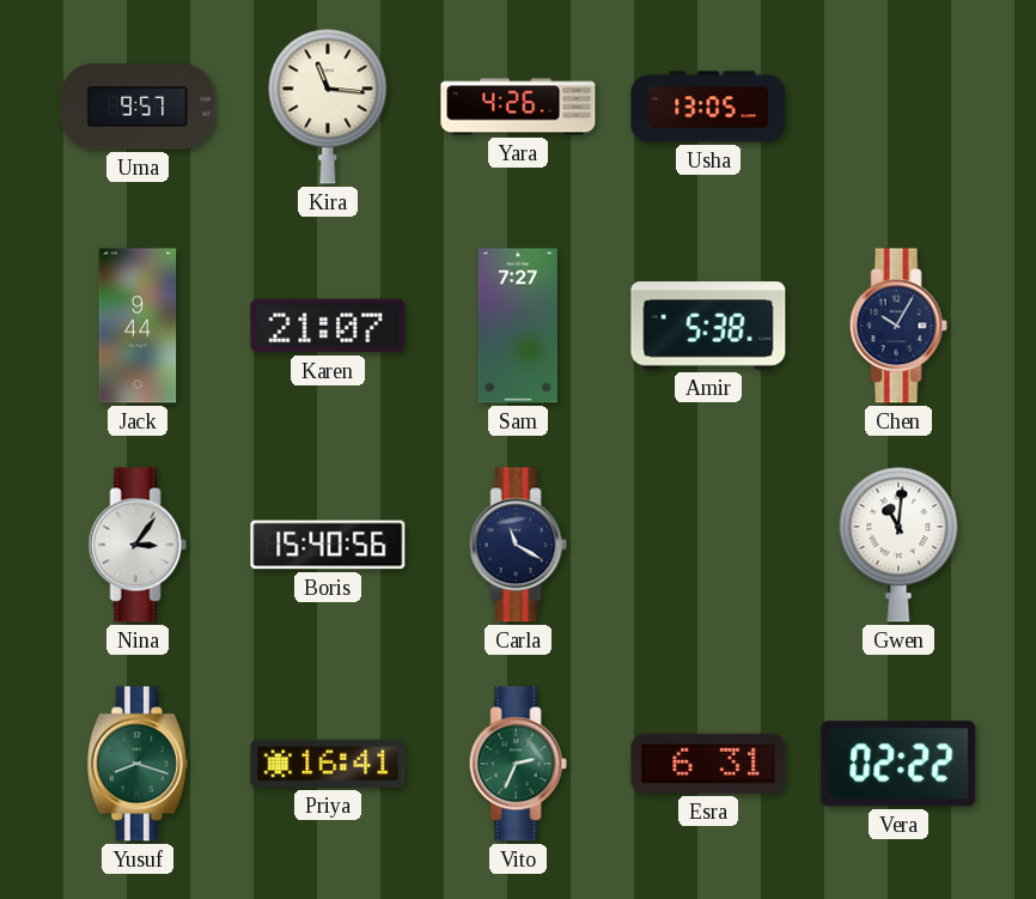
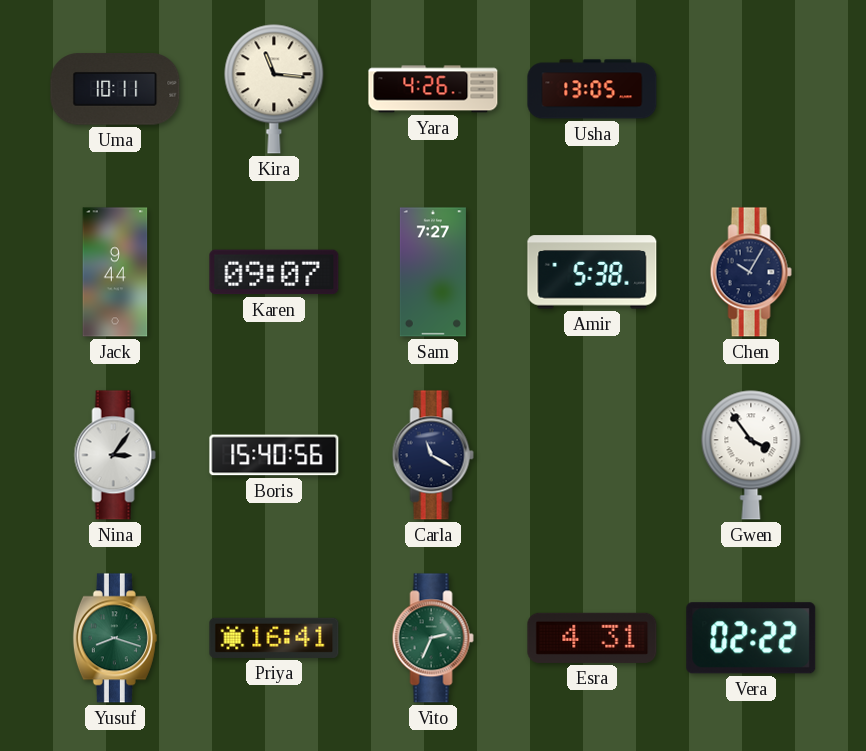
Uma: 9:57 -> 10:11 (115, 89)
Karen: 21:07 -> 09:07 (274, 272)
Gwen: 11:01 -> 3:54 (751, 455)
Esra: 6:31 -> 4:31 (592, 638)
